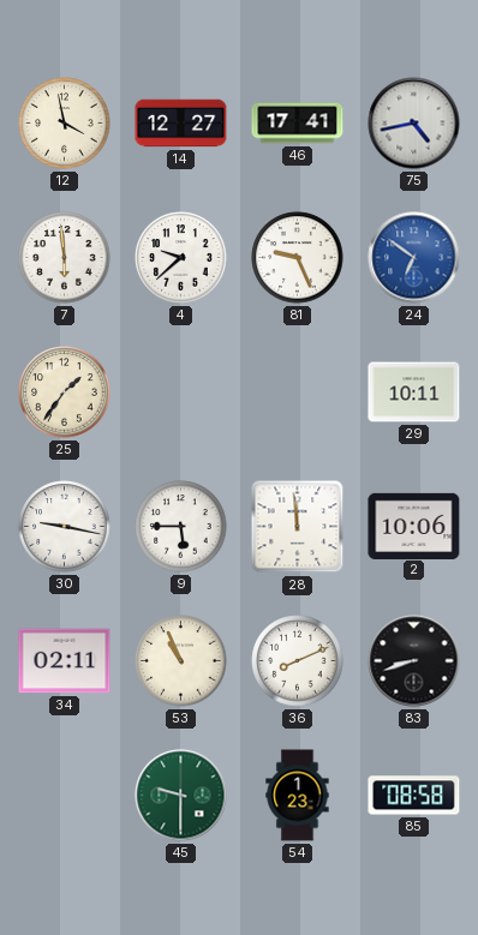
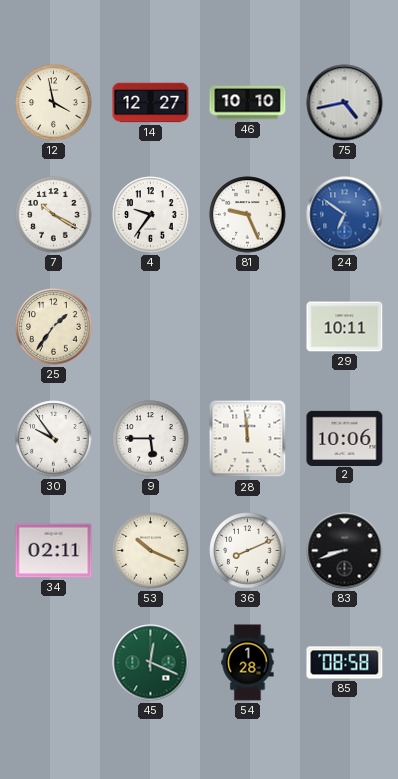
46: 17:41 -> 10:10 (248, 103)
7: 5:59 -> 10:20 (54, 215)
4: 9:38 -> 9:36 (151, 215)
30: 9:17 -> 9:54 (54, 439)
53: 10:56 -> 10:19 (151, 551)
45: 9:30 -> 12:19 (151, 663)
54: 1:23 -> 1:28 (248, 663)
